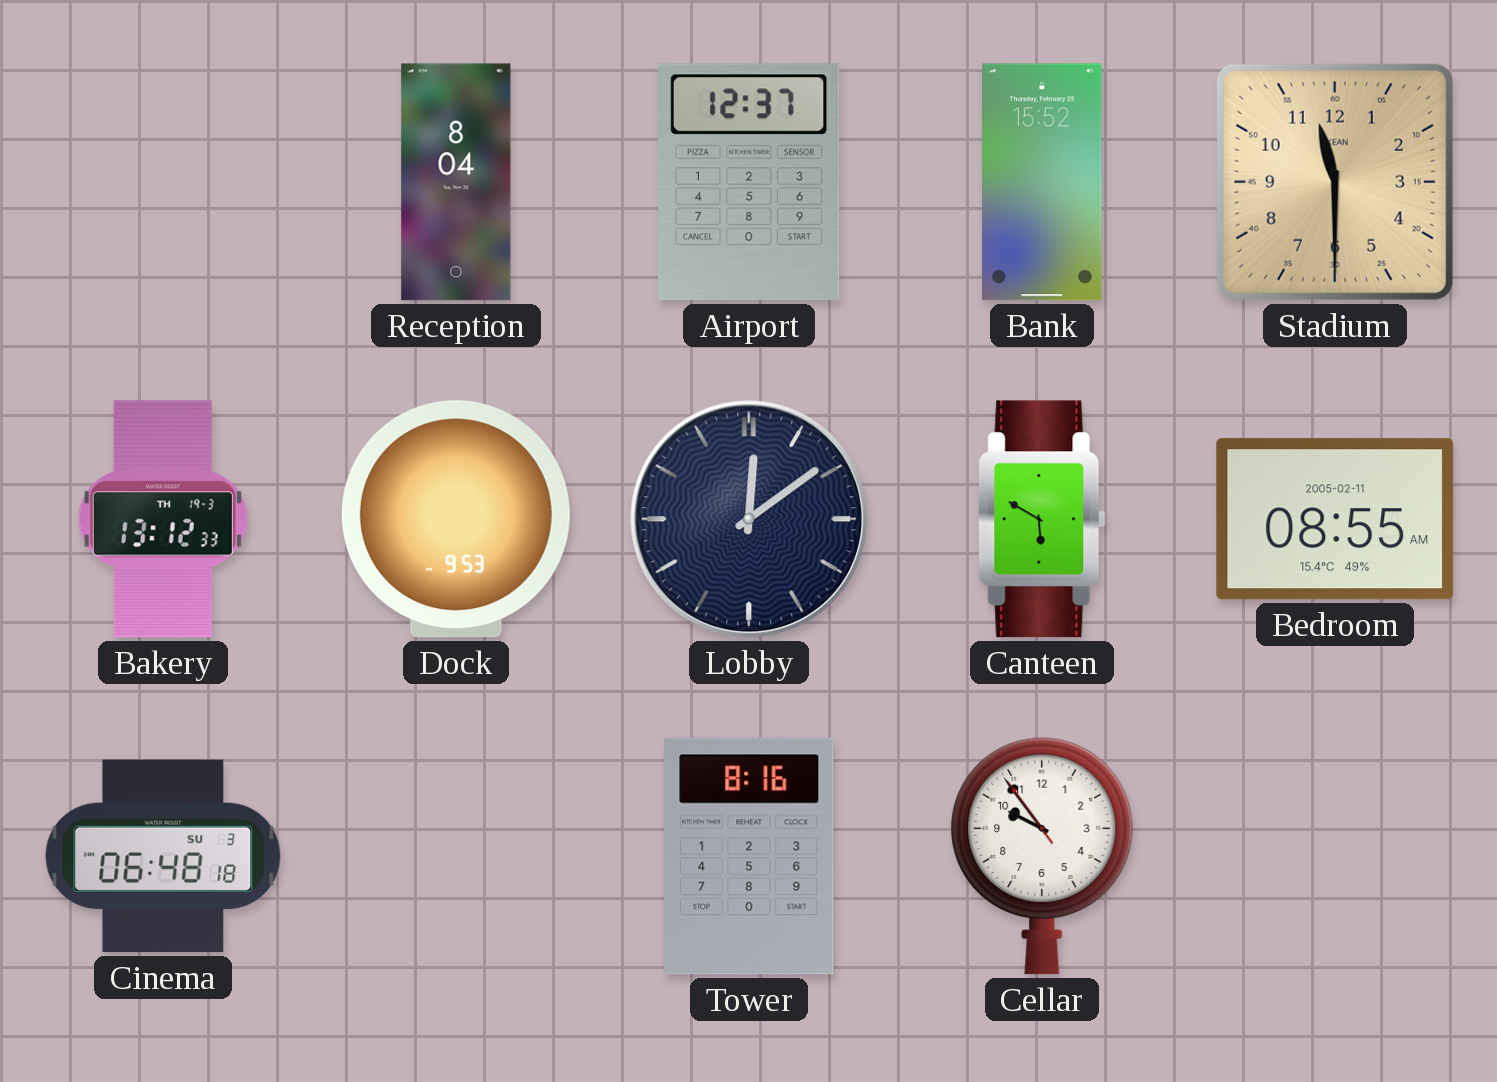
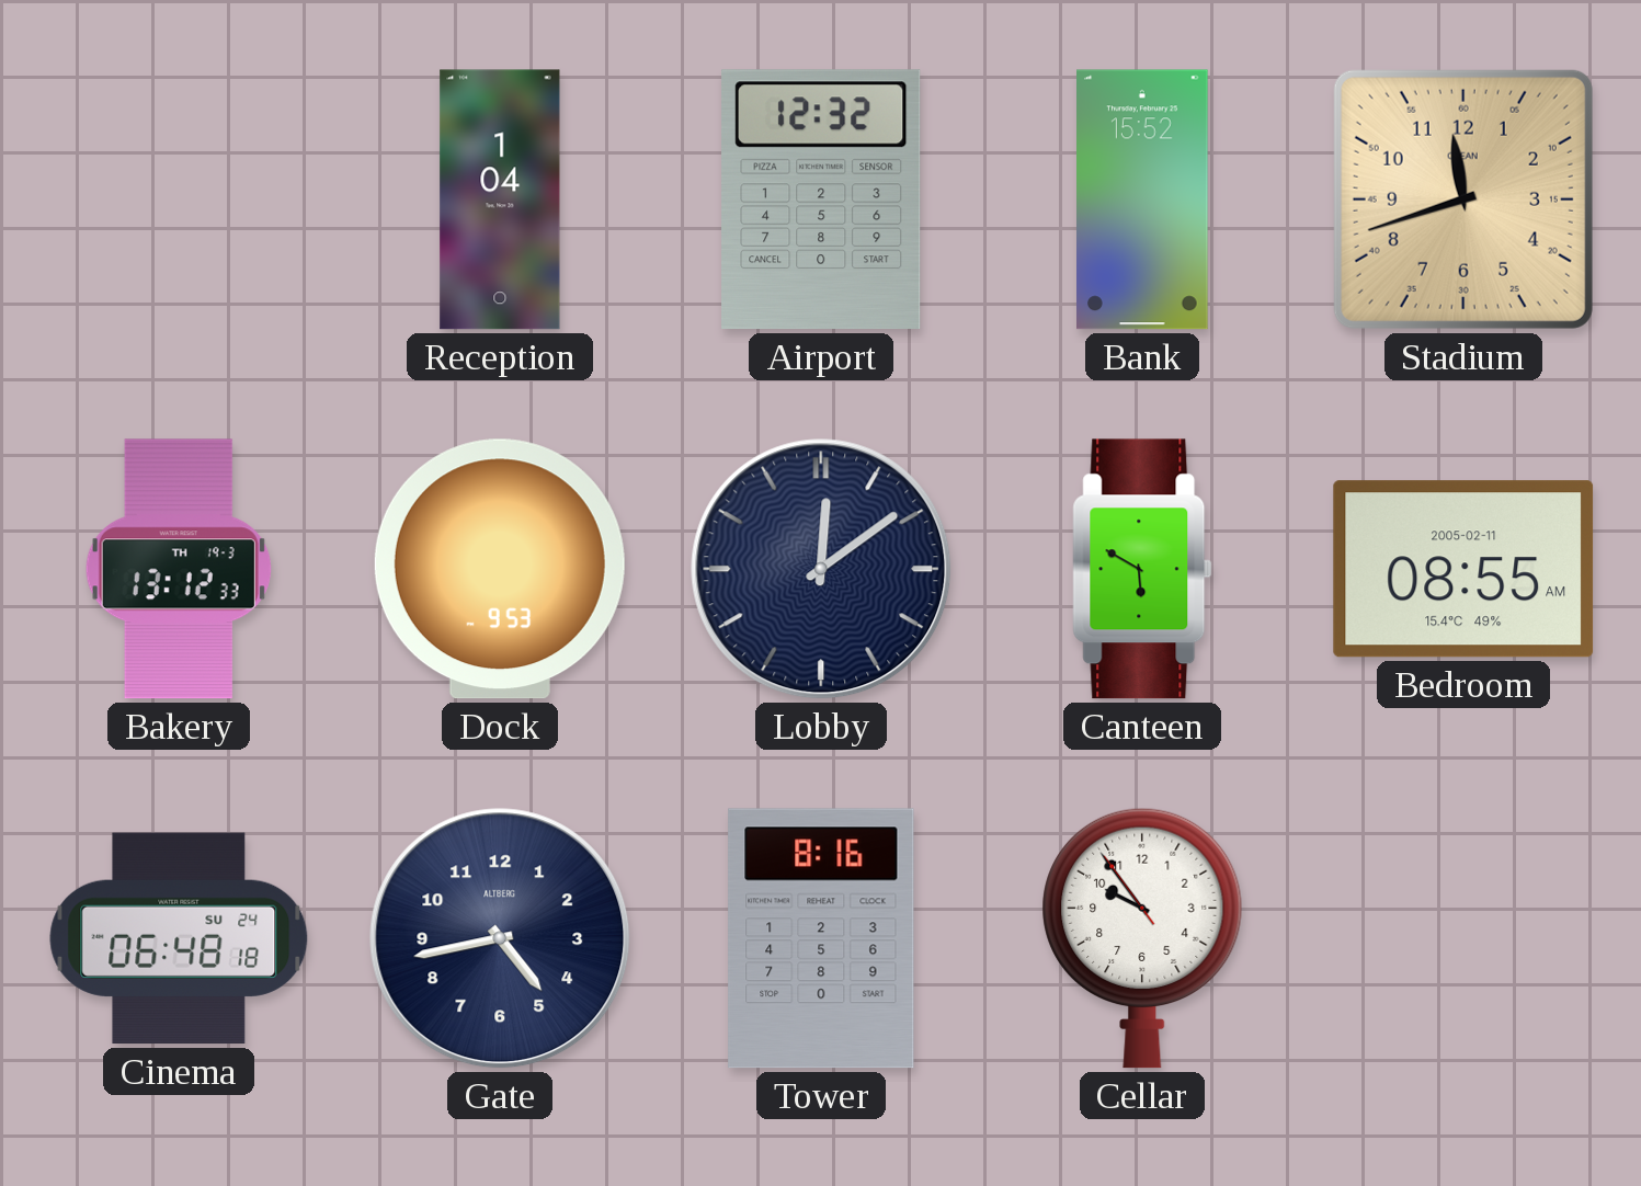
Reception: 8:04 -> 1:04 (500, 199)
Airport: 12:37 -> 12:32 (821, 199)
Stadium: 11:30 -> 11:42 (1463, 199)
Cinema date: SU 3 -> SU 24 (179, 938)
Gate: none -> 4:43 (500, 938)
